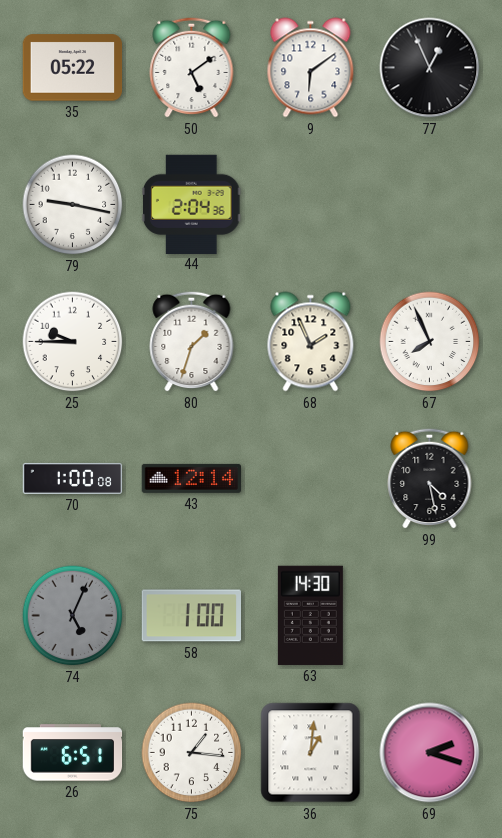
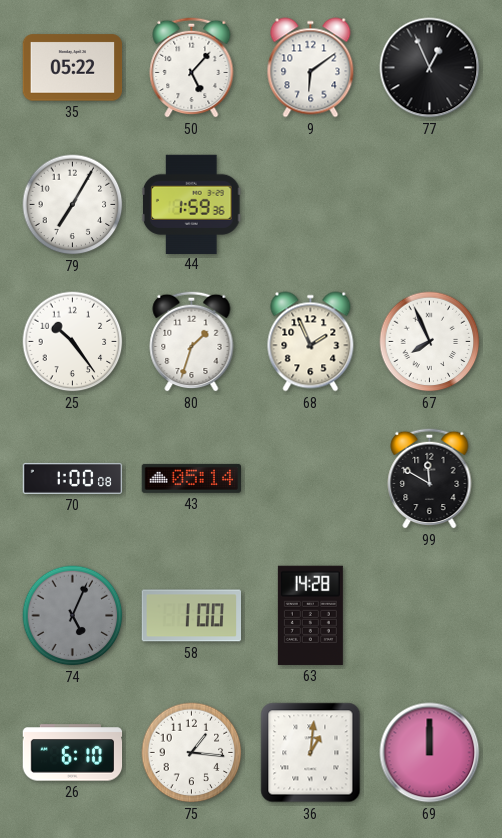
50: 5:09 -> 5:07 (192, 67)
79: 9:17 -> 7:05 (73, 205)
44: 2:04 -> 1:59 (192, 204)
25: 9:45 -> 10:24 (73, 342)
43: 12:14 -> 05:14 (192, 478)
99: 4:28 -> 11:50 (430, 478)
63: 14:30 -> 14:28 (310, 615)
26: 6:51 -> 6:10 (73, 753)
69: 2:18 -> 12:00 (430, 753)
